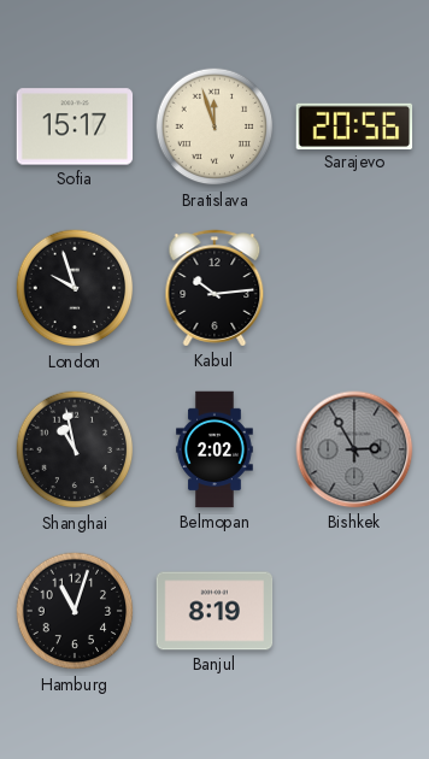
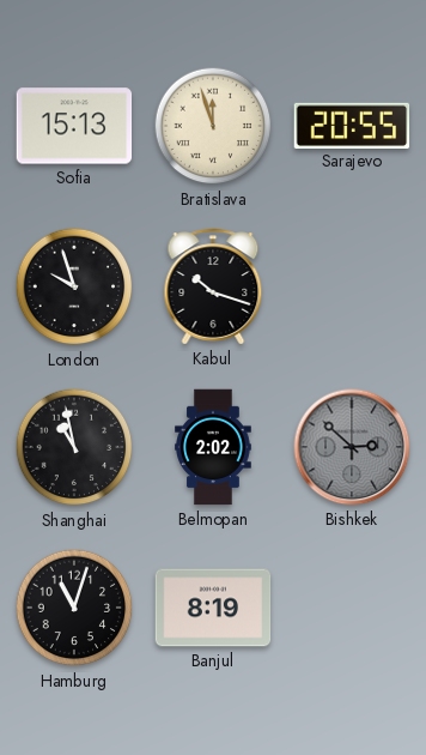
Sofia: 15:17 -> 15:13 (74, 126)
Sarajevo: 20:56 -> 20:55 (352, 125)
Kabul: 10:14 -> 10:18 (213, 286)
Bishkek: 2:55 -> 2:52 (352, 447)
